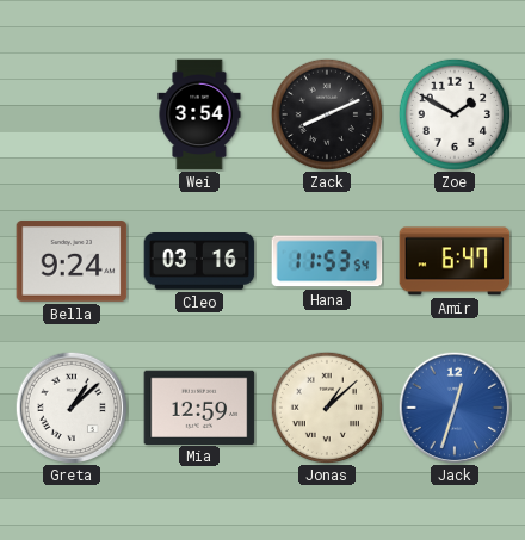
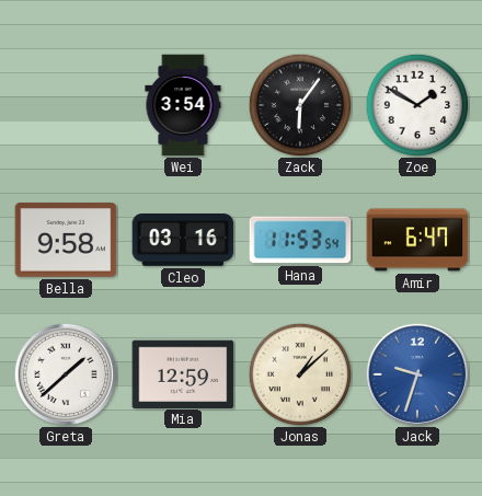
Zack: 8:11 -> 6:06 (299, 104)
Bella: 9:24 -> 9:58 (66, 240)
Greta: 1:08 -> 1:38 (66, 374)
Jack: 12:33 -> 9:33 (417, 374)
